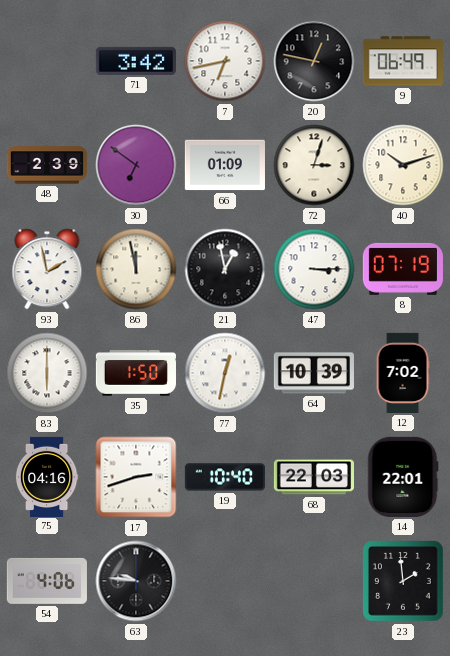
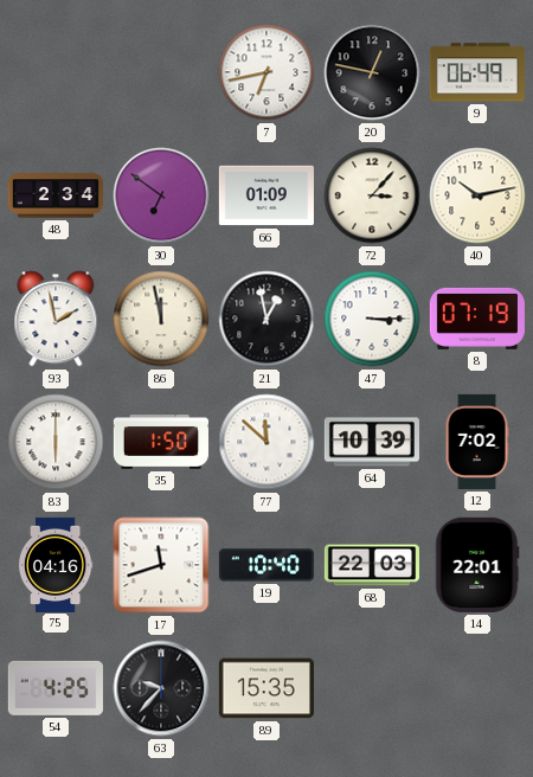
71: 3:42 -> none (136, 61)
48: 2:39 -> 2:34 (56, 195)
72: 3:03 -> 3:07 (372, 195)
40: 10:12 -> 10:13 (477, 195)
77: 12:32 -> 11:52 (266, 442)
17: 2:42 -> 11:42 (161, 565)
54: 4:06 -> 4:25 (56, 688)
63: 9:46 -> 9:37 (161, 688)
89: none -> 15:35 (266, 688)
23: 1:59 -> none (404, 582)
